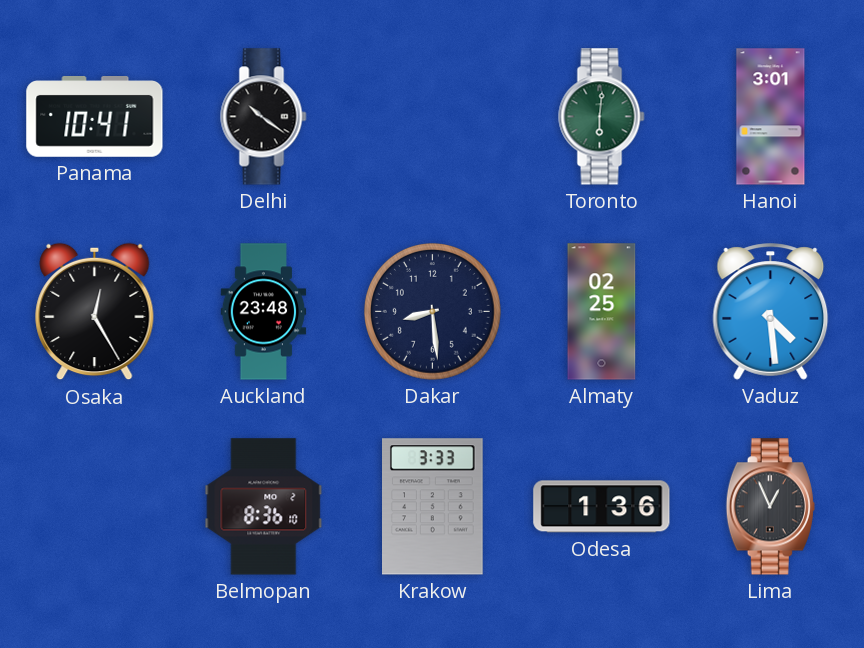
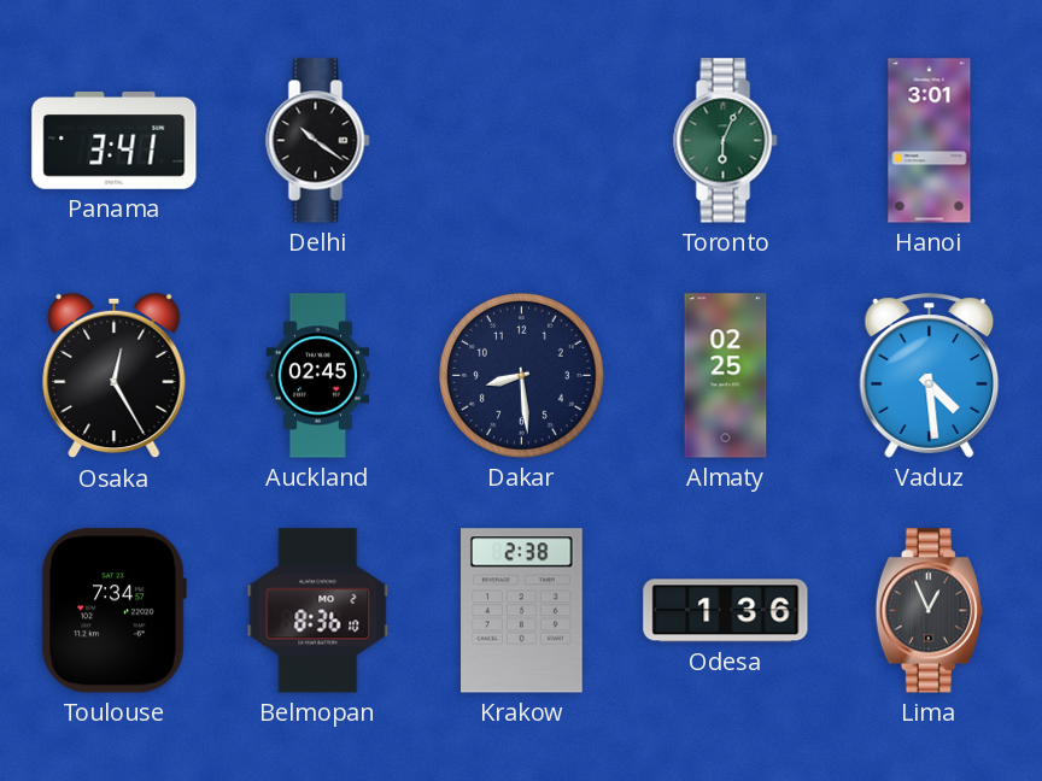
Panama: 10:41 -> 3:41 (115, 141)
Toronto: 6:01 -> 6:04 (726, 141)
Auckland: 23:48 -> 02:45 (318, 376)
Toulouse: none -> 7:34 (113, 611)
Krakow: 3:33 -> 2:38 (522, 611)
